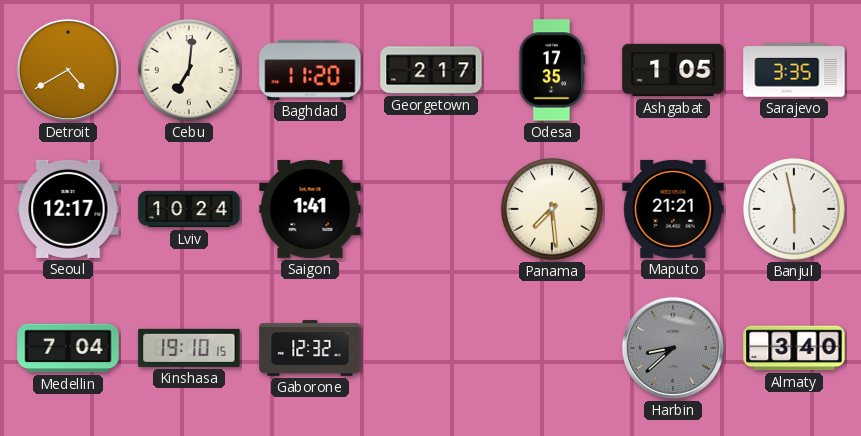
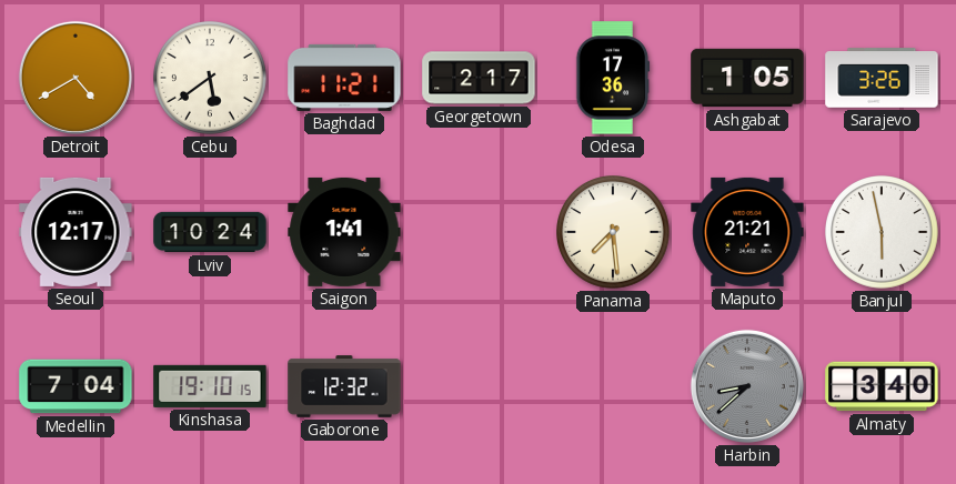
Cebu: 7:01 -> 5:39 (211, 79)
Baghdad: 11:20 -> 11:21 (344, 78)
Odesa: 17:35 -> 17:36 (613, 78)
Sarajevo: 3:35 -> 3:26 (882, 78)
